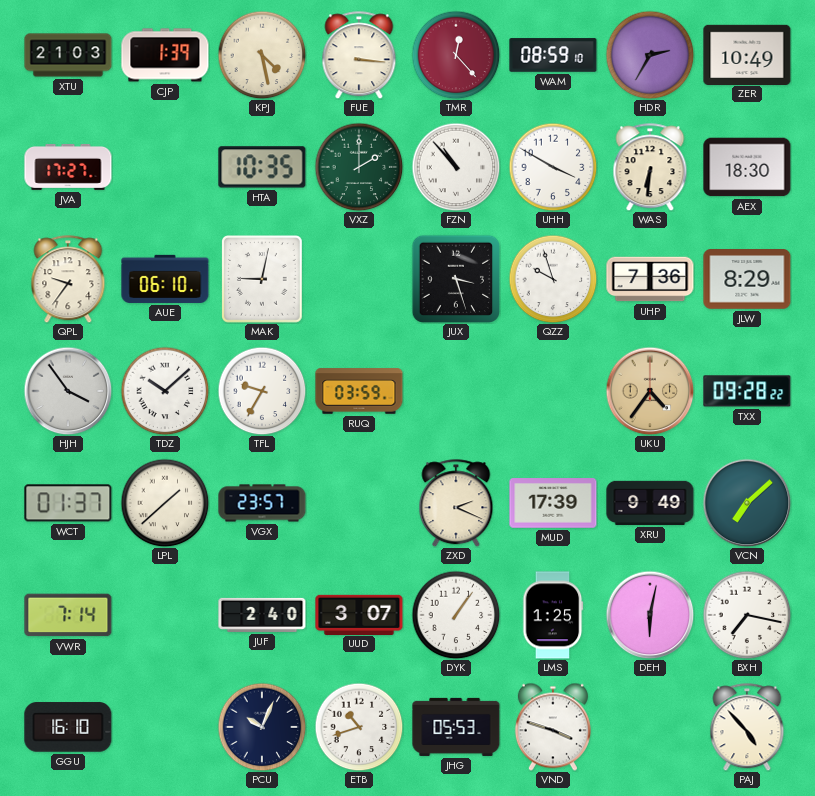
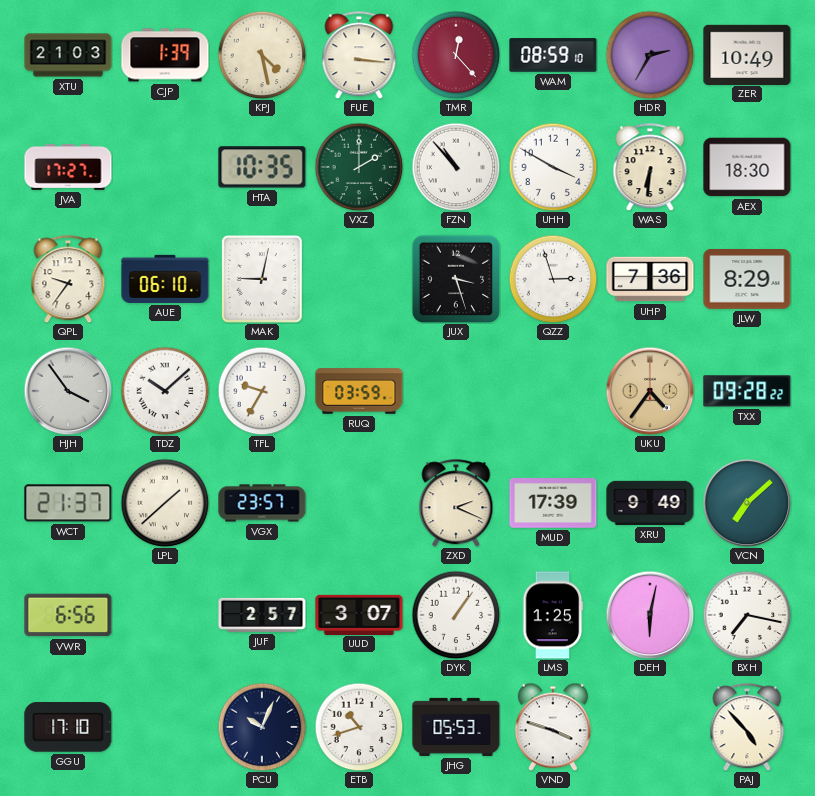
QZZ: 9:57 -> 2:57 (553, 279)
WCT: 01:37 -> 21:37 (68, 503)
VWR: 7:14 -> 6:56 (68, 615)
JUF: 2:40 -> 2:57 (262, 615)
GGU: 16:10 -> 17:10 (68, 727)
